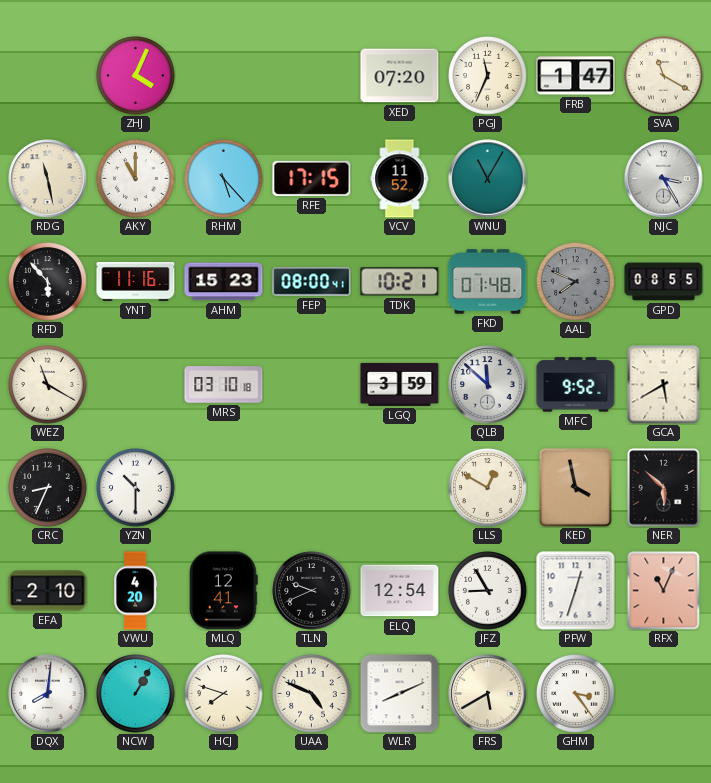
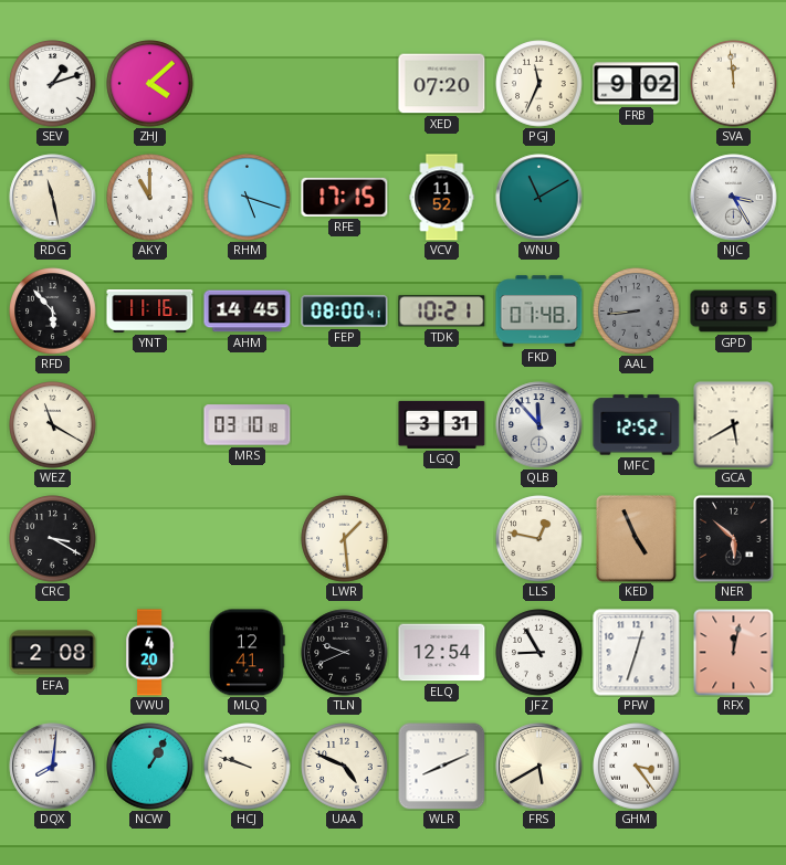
SEV: none -> 1:12 (53, 84)
ZHJ: 4:04 -> 4:08 (150, 84)
FRB: 1:47 -> 9:02 (637, 84)
SVA: 11:20 -> 11:59 (734, 84)
RHM: 5:23 -> 5:18 (248, 198)
WNU: 11:05 -> 11:10 (539, 198)
AHM: 15:23 -> 14:45 (248, 312)
AAL: 7:49 -> 8:44 (637, 312)
LGQ: 3:59 -> 3:31 (442, 424)
QLB: 11:52 -> 11:53 (539, 425)
MFC: 9:52 -> 12:52 (637, 425)
CRC: 8:34 -> 3:20 (53, 539)
YZN: 10:30 -> none (136, 488)
LWR: none -> 1:29 (345, 539)
LLS: 12:50 -> 12:47 (539, 539)
KED: 3:58 -> 4:56 (637, 539)
EFA: 2:10 -> 2:08 (53, 653)
RFX: 11:04 -> 12:02 (734, 653)
HCJ: 7:48 -> 9:48 (248, 767)
